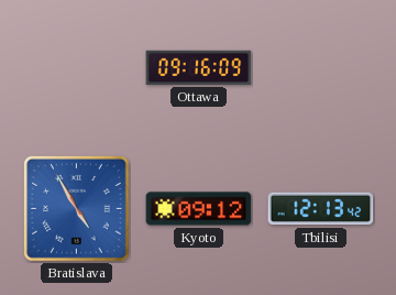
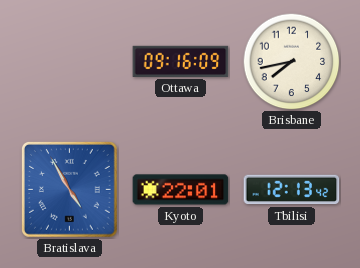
Brisbane: none -> 7:43 (291, 61)
Kyoto: 09:12 -> 22:01 (181, 190)
